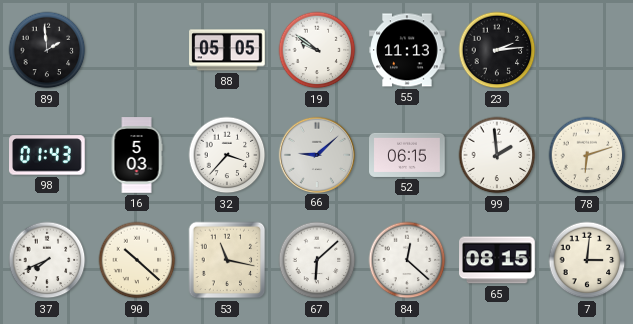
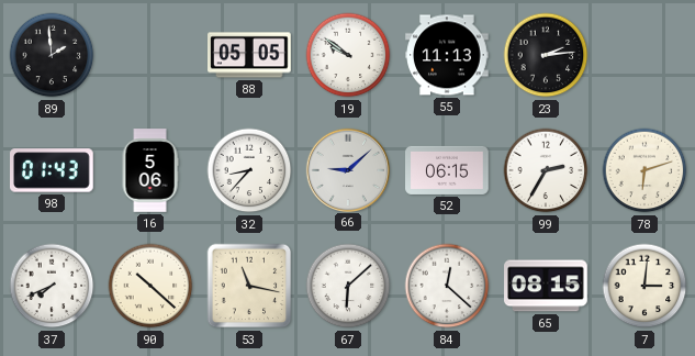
16: 5:03 -> 5:06 (150, 170)
32: 3:37 -> 8:37 (249, 170)
99: 1:59 -> 2:35 (546, 170)
